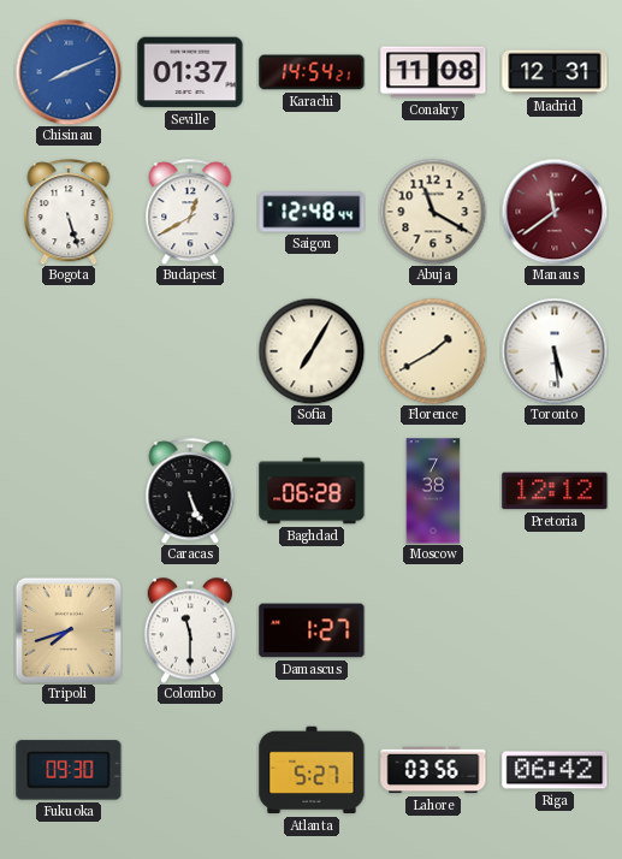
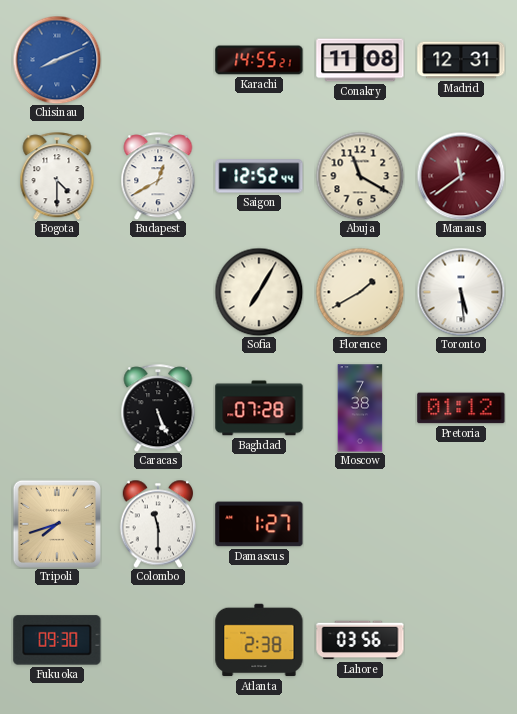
Seville: 01:37 -> none (190, 72)
Karachi: 14:54 -> 14:55 (259, 60)
Bogota: 5:27 -> 4:30 (57, 176)
Saigon: 12:48 -> 12:52 (259, 176)
Baghdad: 06:28 -> 07:28 (259, 408)
Pretoria: 12:12 -> 01:12 (461, 408)
Atlanta: 5:27 -> 2:38 (259, 640)
Riga: 06:42 -> none (555, 770)
